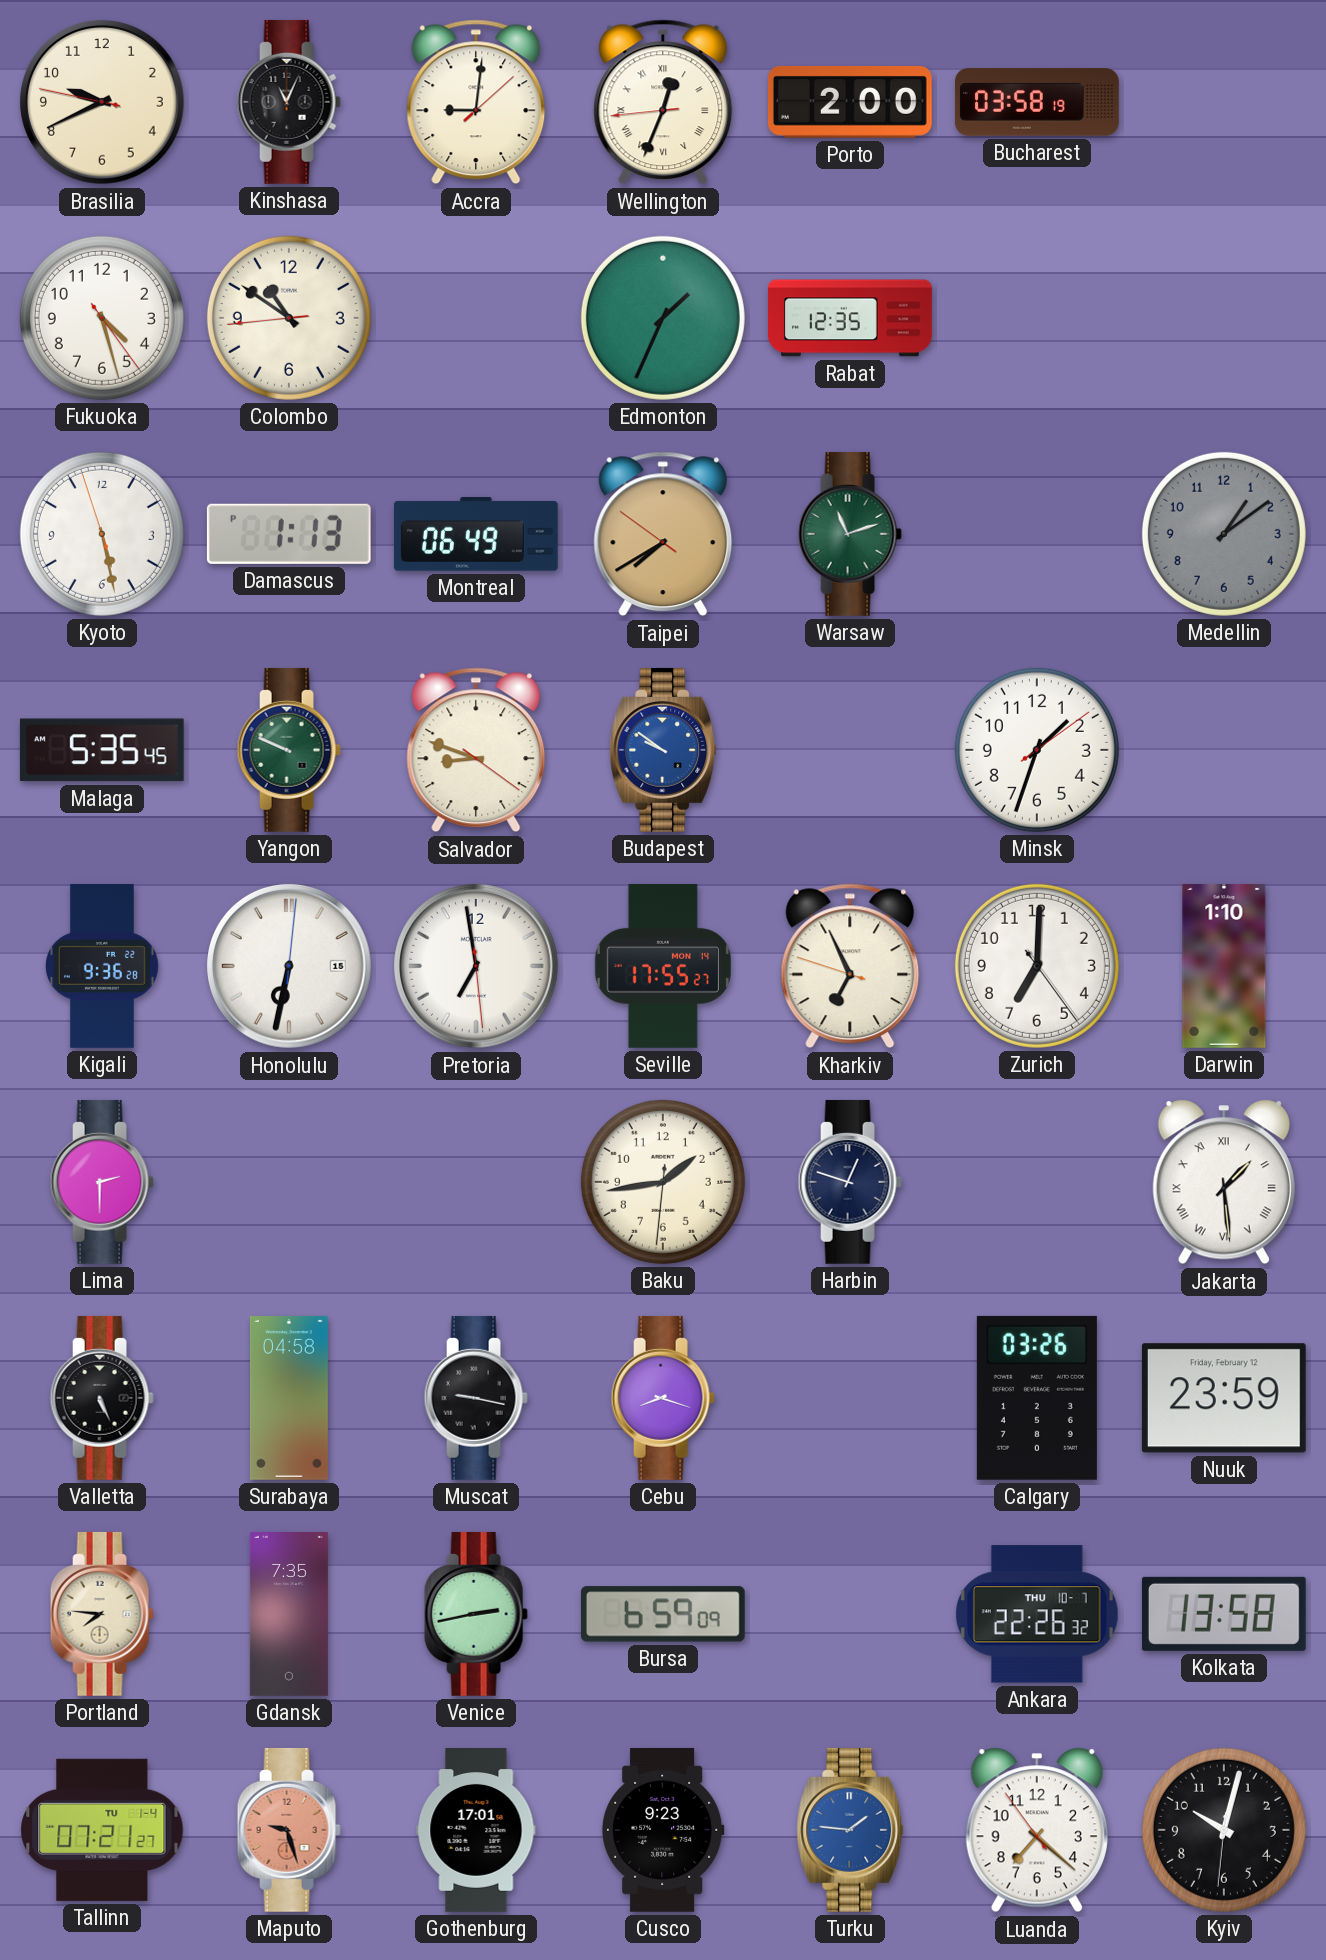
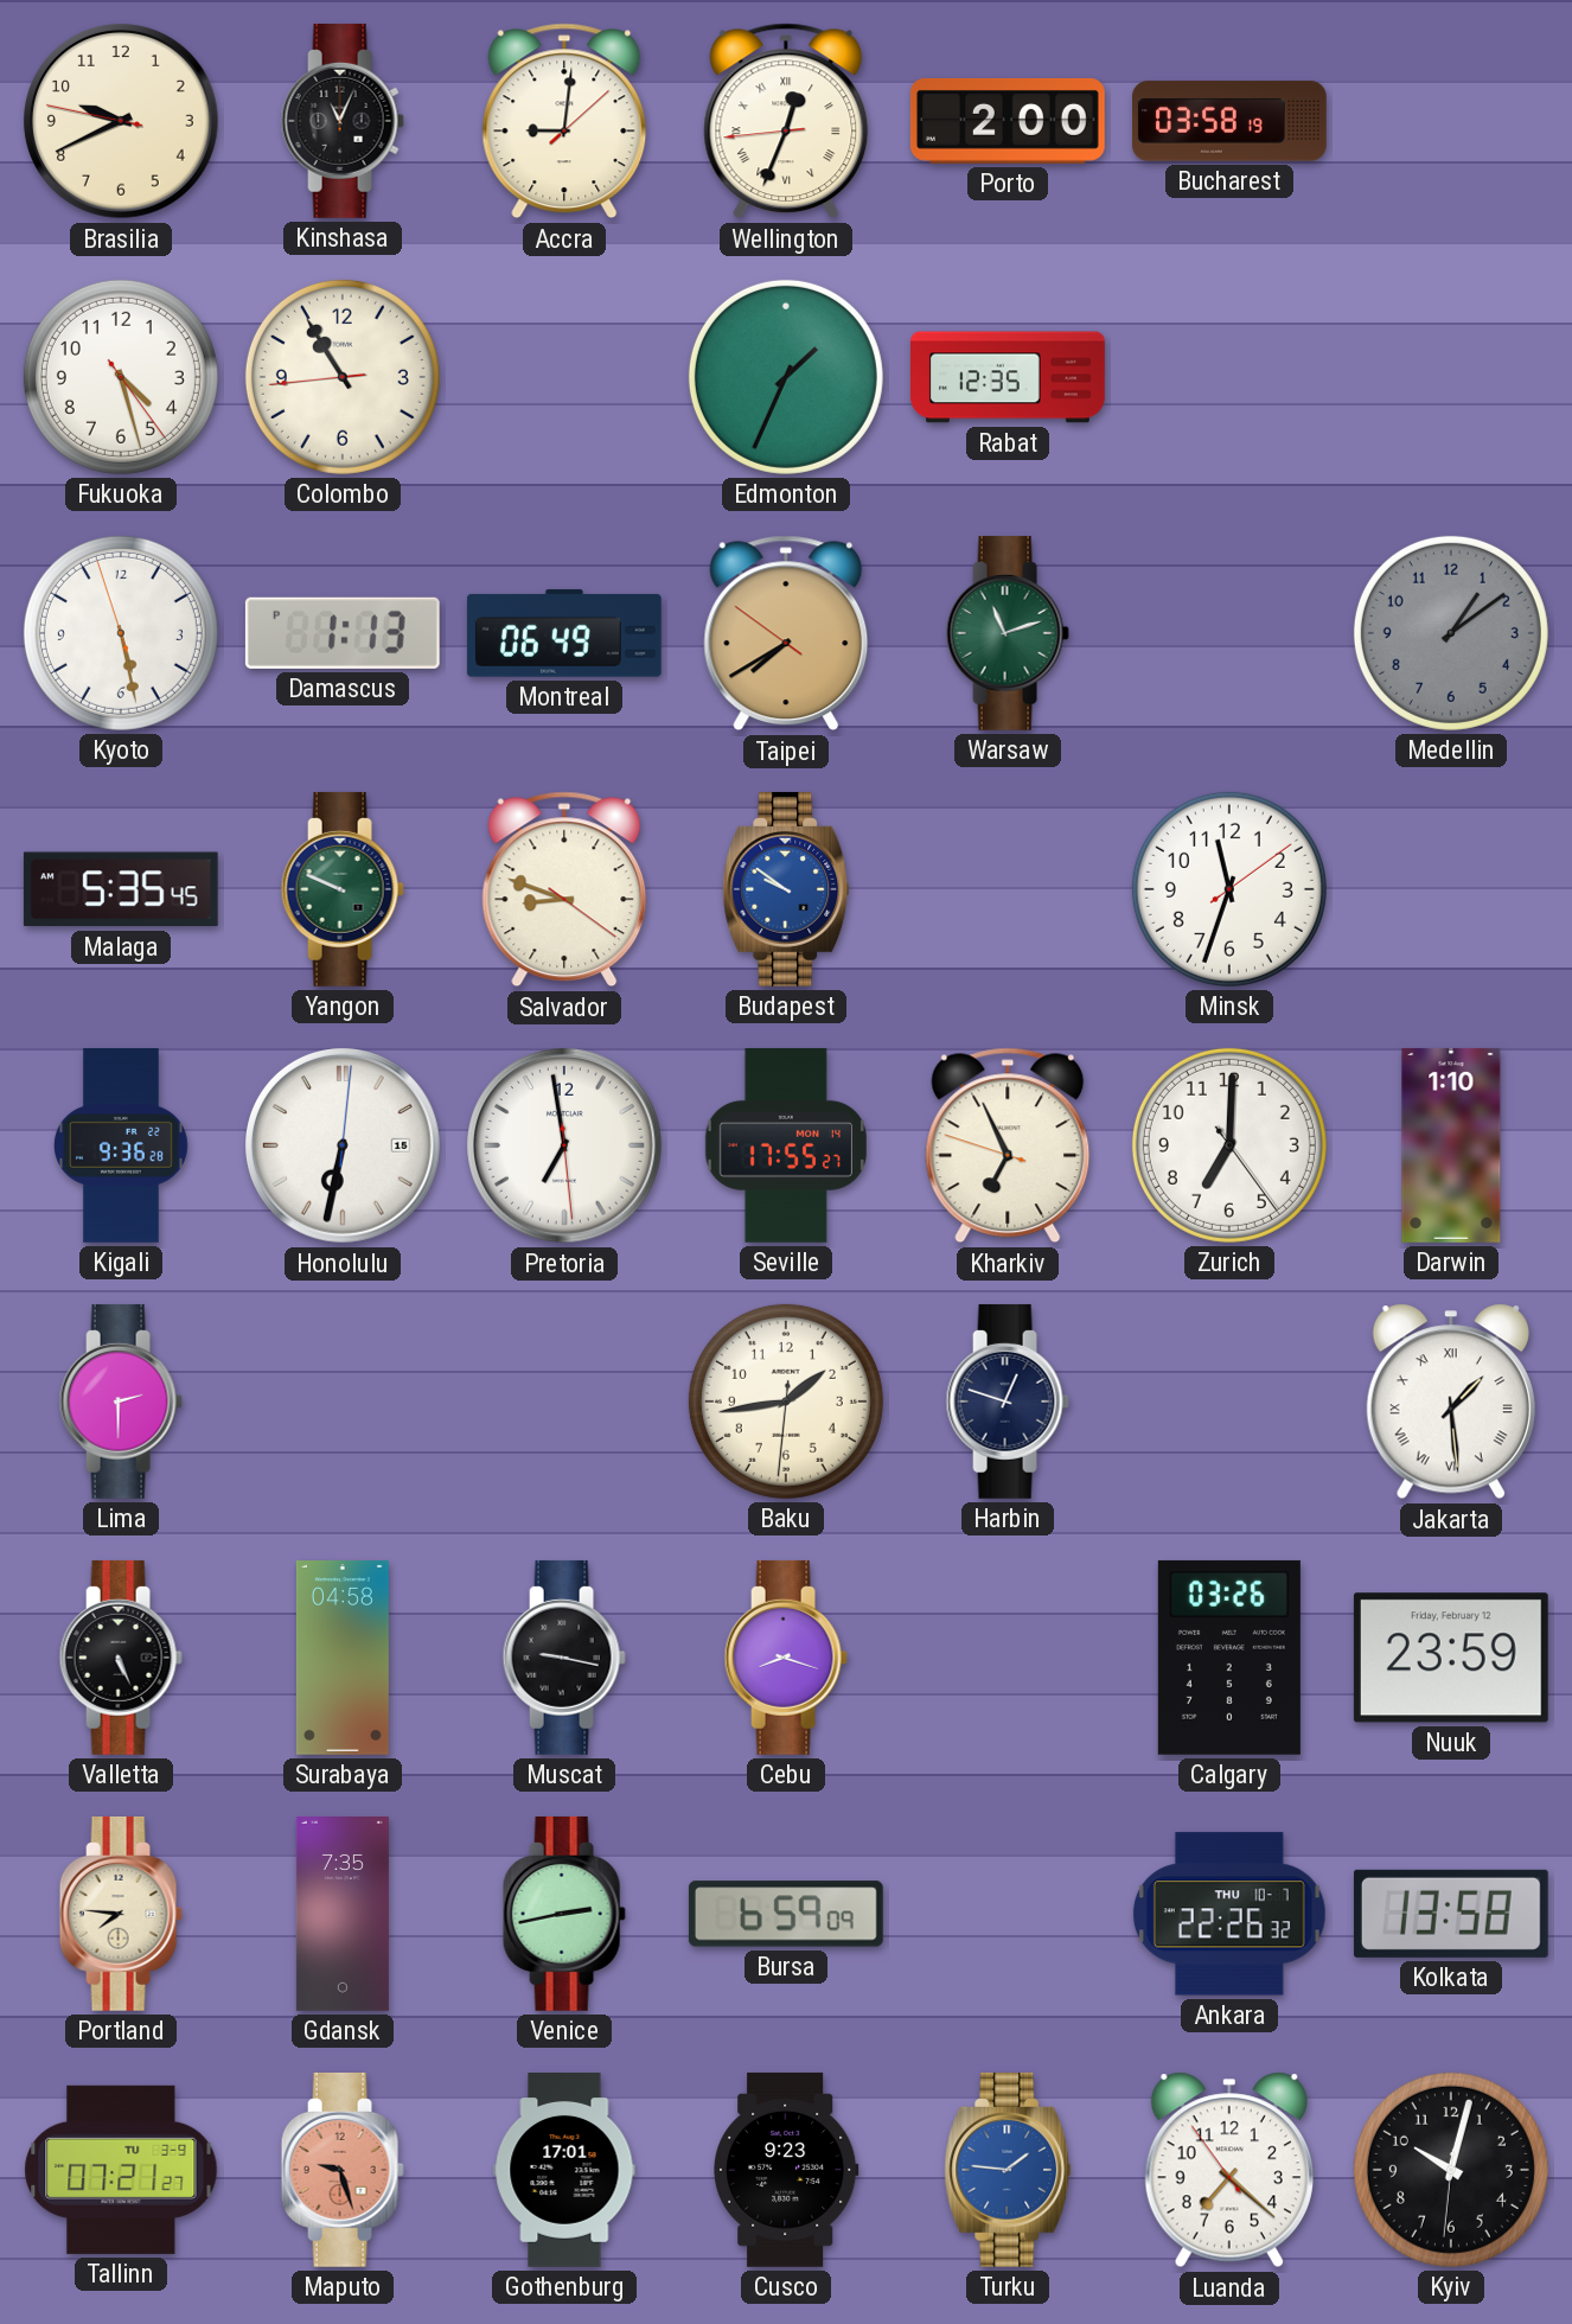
Colombo: 10:50 -> 10:54 (343, 377)
Minsk: 1:33 -> 11:33 (1229, 889)
Tallinn date: TU 1-4 -> TU 3-9 (121, 2170)
